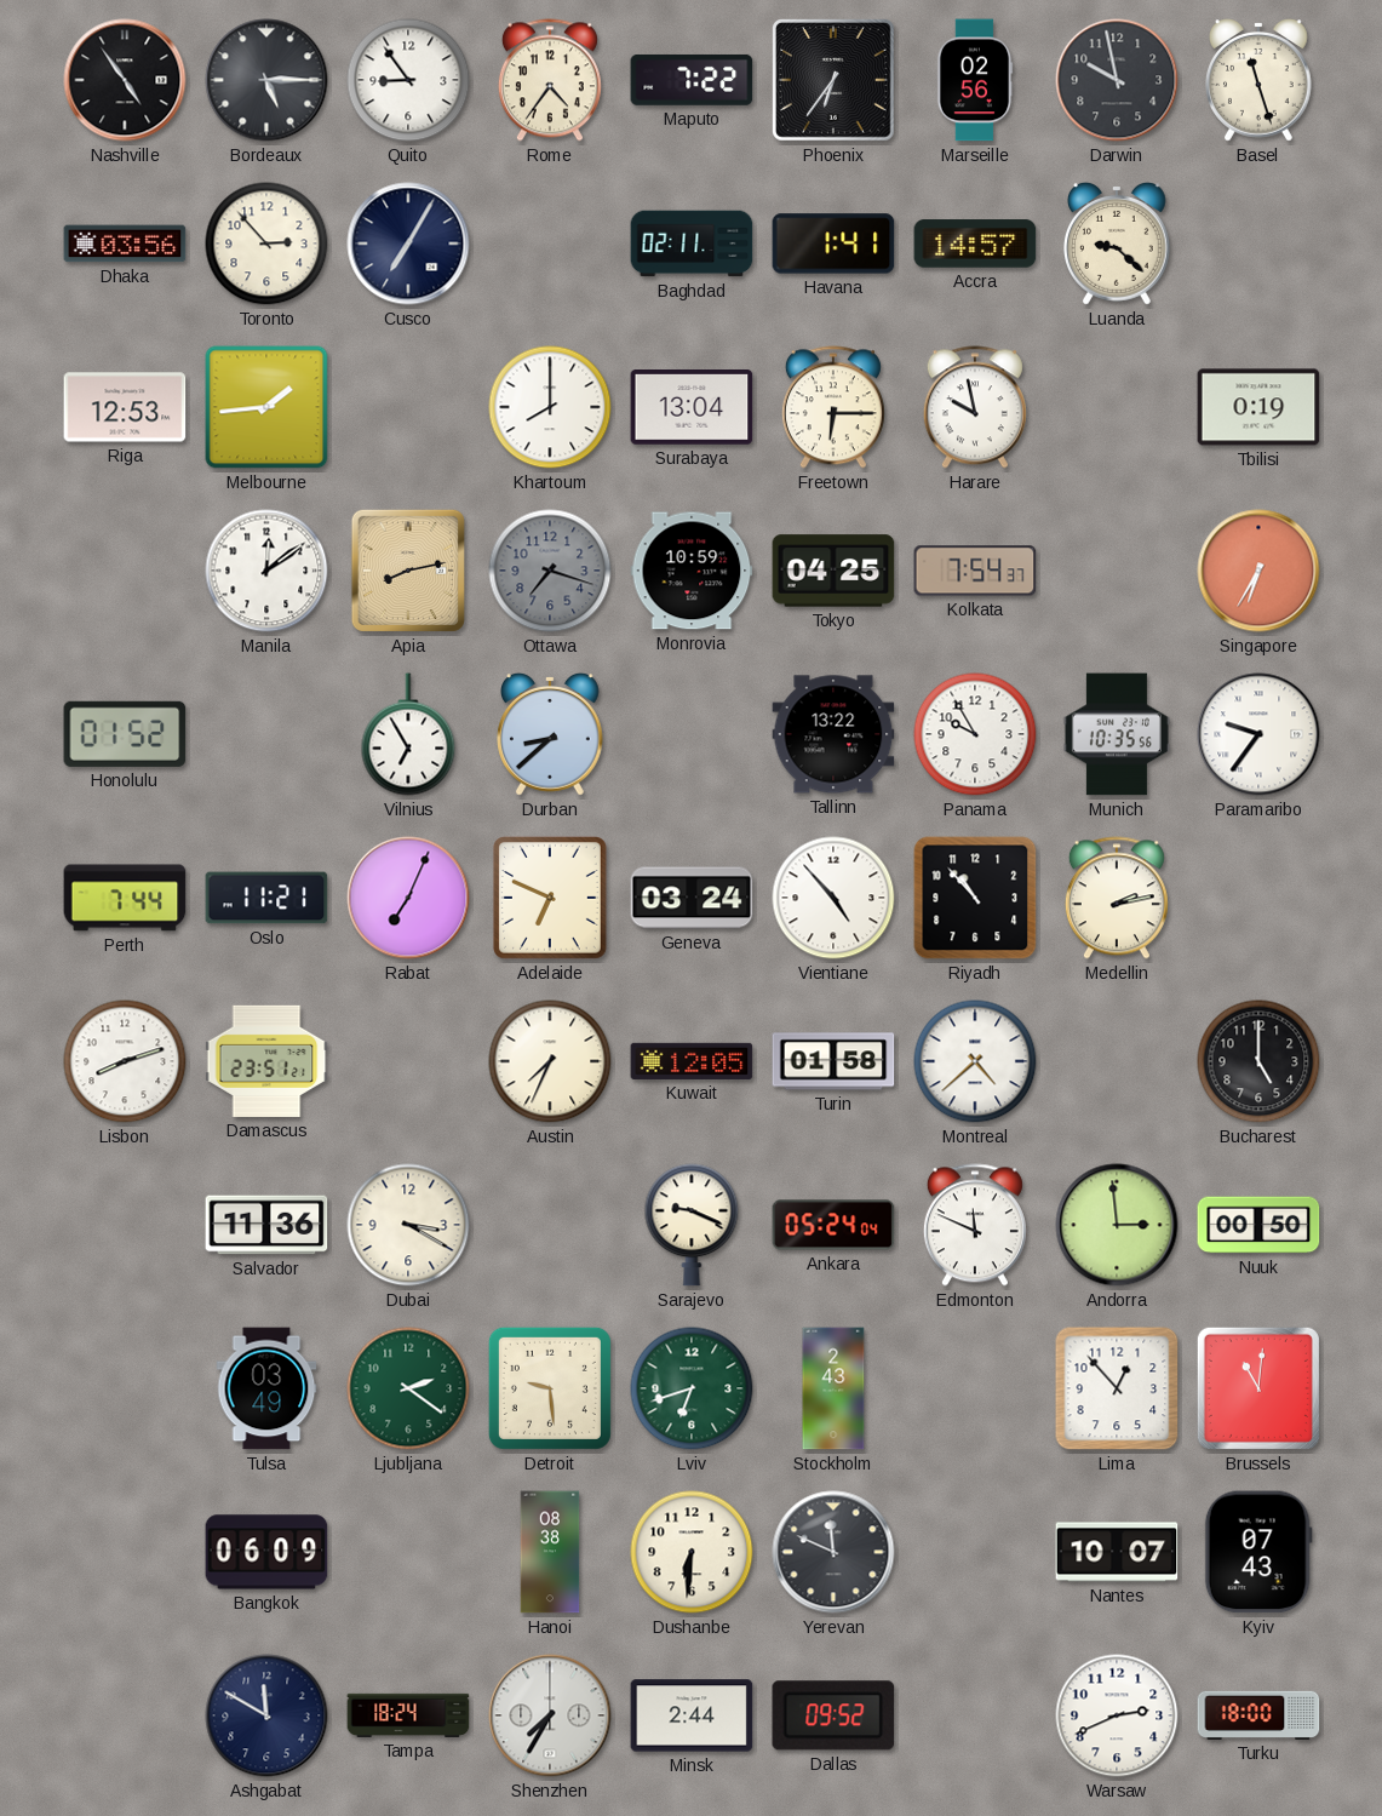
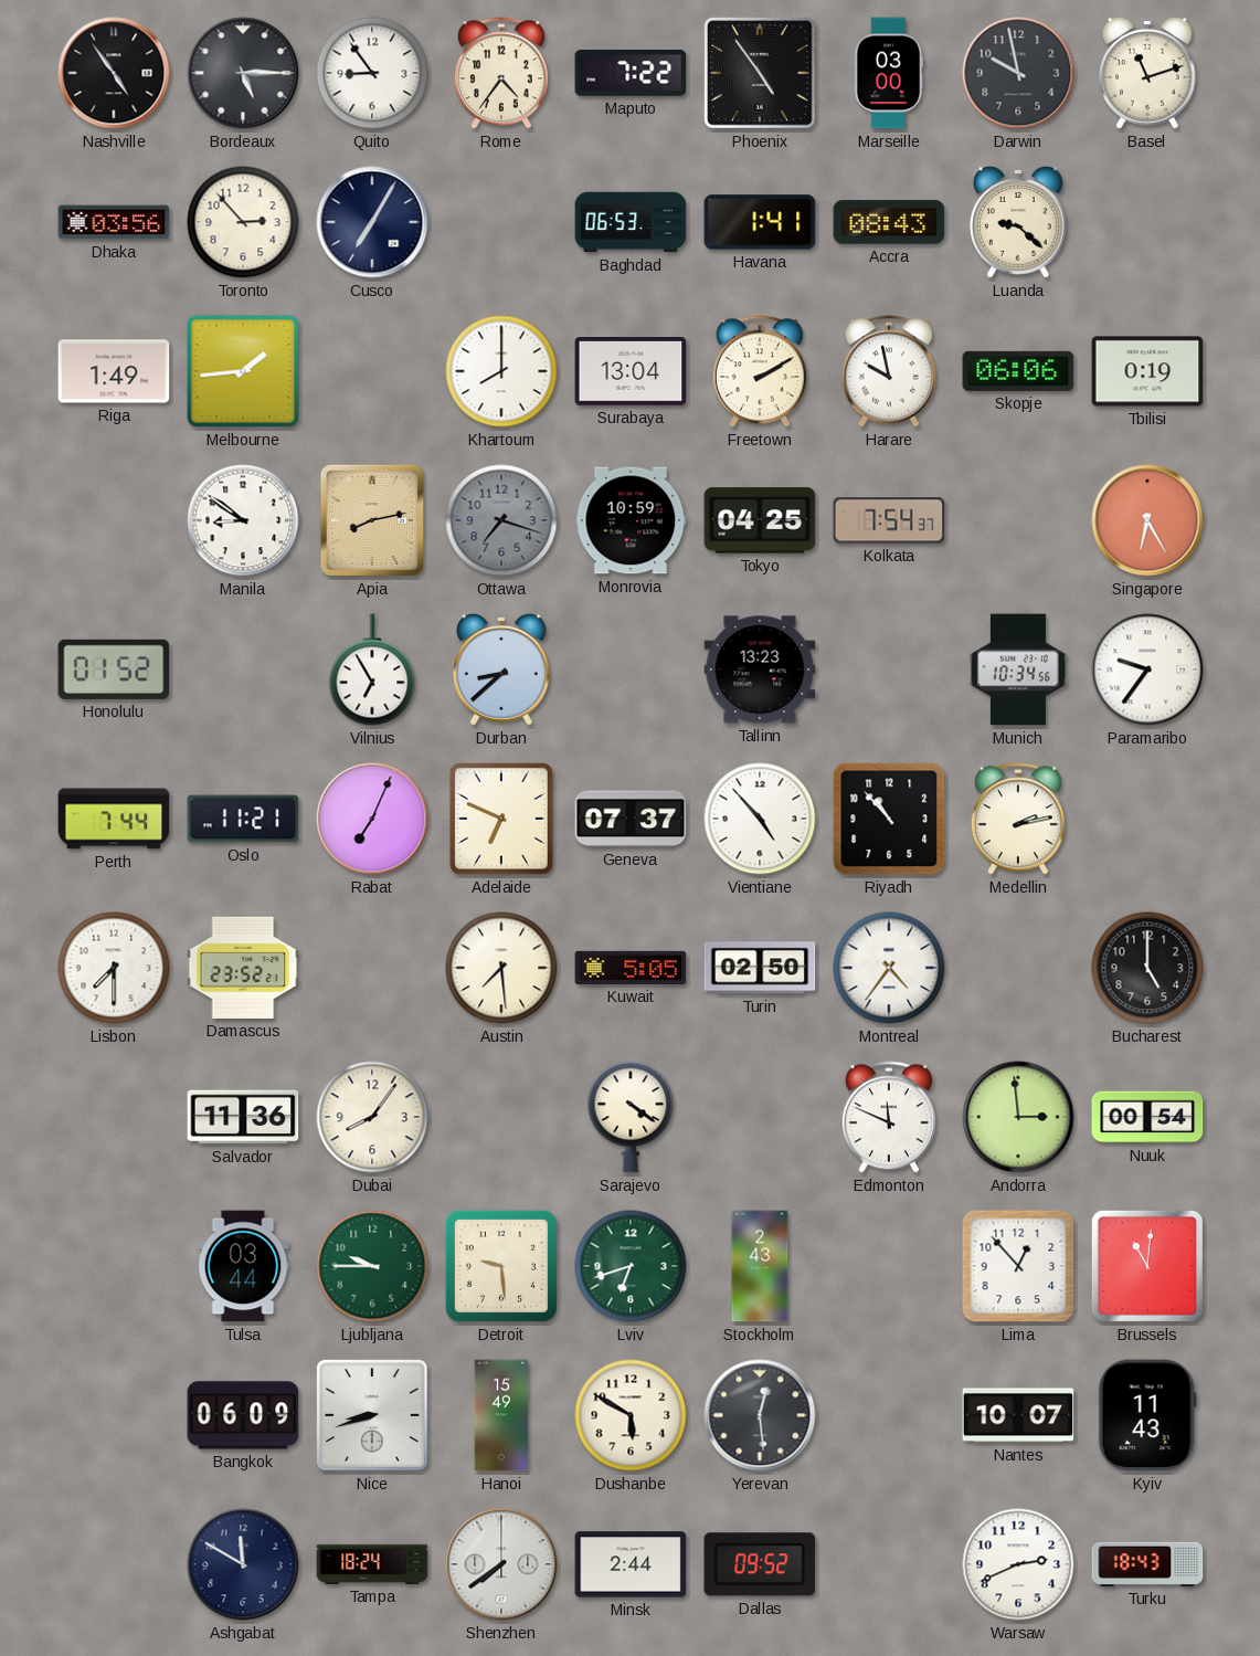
Phoenix: 6:36 -> 4:54 (761, 74)
Marseille: 02:56 -> 03:00 (889, 73)
Basel: 11:27 -> 11:12 (1148, 73)
Baghdad: 02:11 -> 06:53 (631, 222)
Accra: 14:57 -> 08:43 (889, 222)
Riga: 12:53 -> 1:49 (114, 371)
Freetown: 6:15 -> 2:10 (760, 371)
Skopje: none -> 06:06 (1018, 371)
Manila: 12:09 -> 8:51 (243, 520)
Singapore: 6:35 -> 6:25 (1147, 520)
Tallinn: 13:22 -> 13:23 (760, 669)
Panama: 9:55 -> none (975, 734)
Munich: 10:35 -> 10:34 (1018, 669)
Geneva: 03:24 -> 07:37 (631, 819)
Lisbon: 8:12 -> 7:30 (114, 968)
Damascus: 23:51 -> 23:52 (243, 968)
Austin: 7:34 -> 7:29 (501, 968)
Kuwait: 12:05 -> 5:05 (631, 968)
Turin: 01:58 -> 02:50 (760, 968)
Montreal: 4:38 -> 4:36 (889, 968)
Dubai: 3:20 -> 8:06 (372, 1117)
Sarajevo: 9:19 -> 4:21 (631, 1117)
Ankara: 05:24 -> none (833, 1225)
Nuuk: 00:50 -> 00:54 (1147, 1117)
Tulsa: 03:49 -> 03:44 (243, 1266)
Ljubljana: 2:21 -> 9:45 (372, 1266)
Nice: none -> 8:42 (373, 1416)
Hanoi: 08:38 -> 15:49 (501, 1415)
Dushanbe: 6:31 -> 5:50 (631, 1415)
Yerevan: 11:49 -> 12:29 (760, 1415)
Kyiv: 07:43 -> 11:43 (1147, 1415)
Shenzhen: 7:35 -> 7:39 (501, 1564)
Turku: 18:00 -> 18:43 (1147, 1564)
